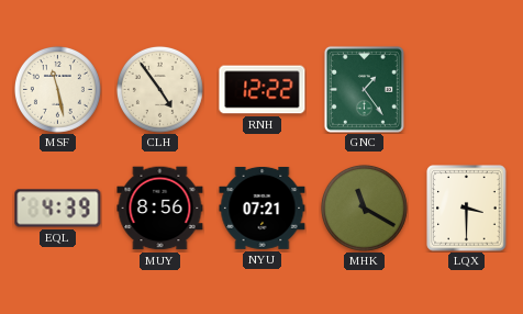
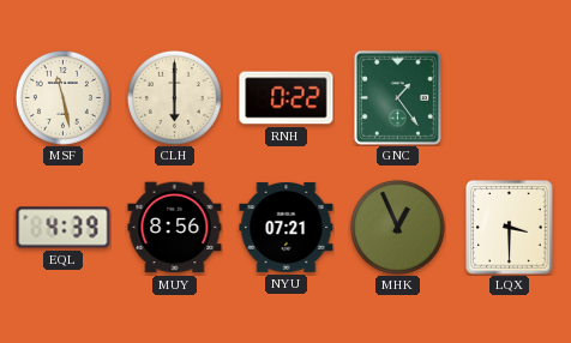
CLH: 4:54 -> 6:00 (174, 97)
RNH: 12:22 -> 0:22 (287, 98)
MHK: 11:20 -> 12:56 (397, 227)
